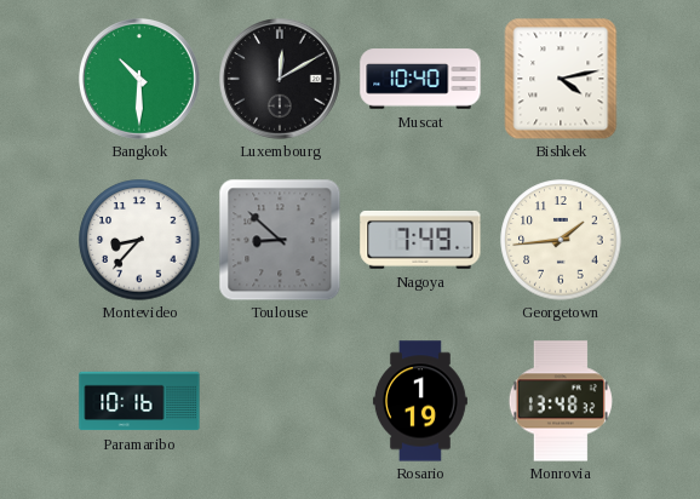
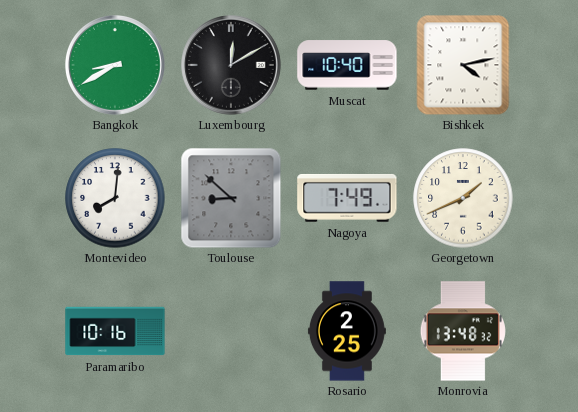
Bangkok: 10:30 -> 8:40 (116, 66)
Montevideo: 8:37 -> 8:01 (115, 198)
Georgetown: 1:44 -> 1:41 (463, 198)
Rosario: 1:19 -> 2:25 (347, 331)
